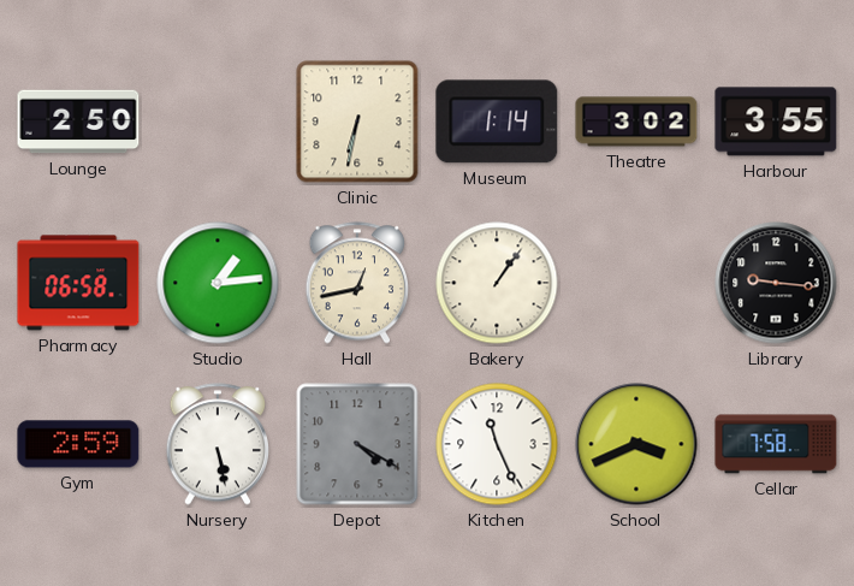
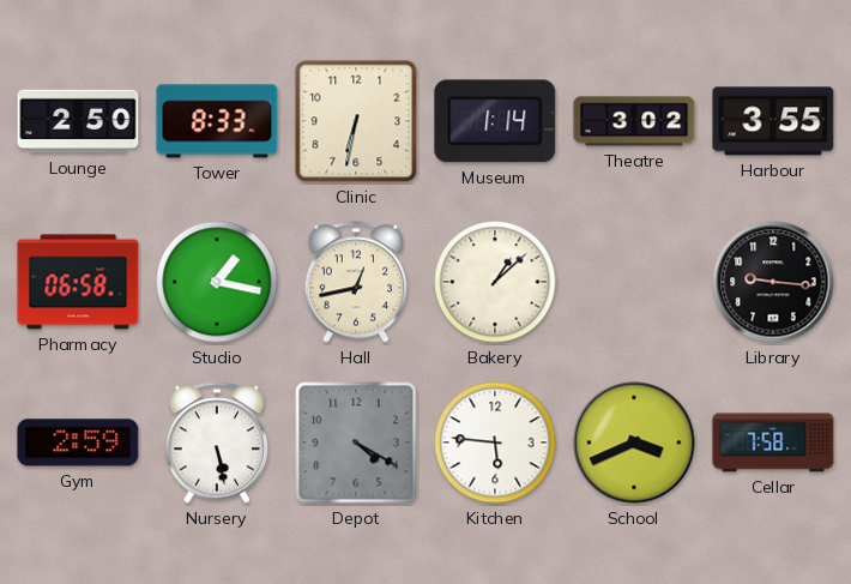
Tower: none -> 8:33 (217, 121)
Studio: 1:14 -> 1:17 (217, 282)
Bakery: 1:06 -> 1:08 (495, 282)
Kitchen: 11:26 -> 5:46 (495, 442)
